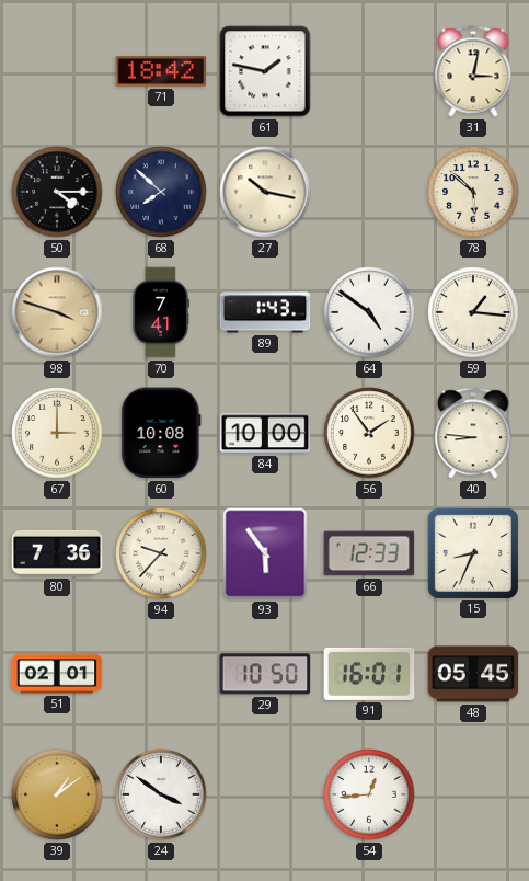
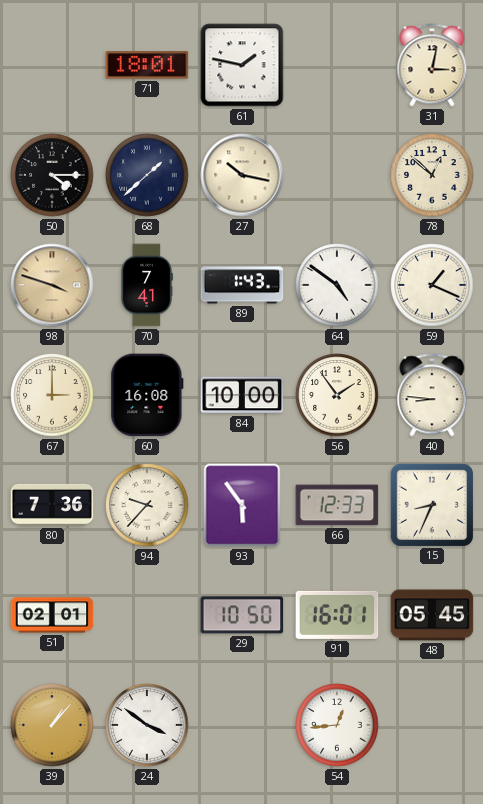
71: 18:42 -> 18:01 (147, 65)
68: 7:52 -> 1:38 (147, 175)
78: 5:52 -> 12:52 (432, 175)
59: 1:16 -> 1:19 (432, 285)
60: 10:08 -> 16:08 (147, 395)
39: 1:09 -> 1:07 (52, 725)
